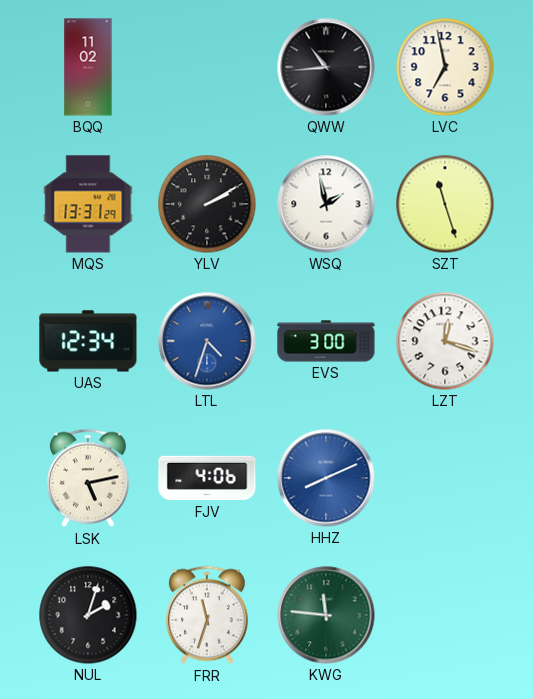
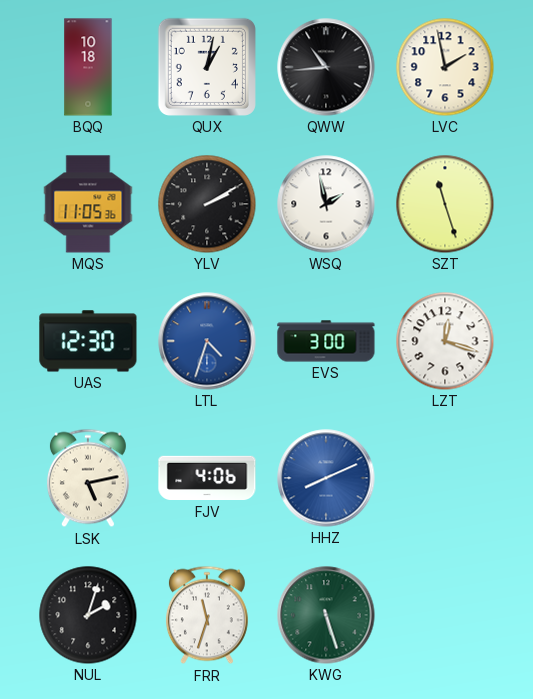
BQQ: 11:02 -> 10:18 (88, 67)
QUX: none -> 1:02 (207, 67)
LVC: 6:58 -> 1:58 (445, 67)
MQS: 13:31 -> 11:05 (88, 204)
UAS: 12:34 -> 12:30 (88, 341)
KWG: 11:46 -> 5:27 (326, 615)
